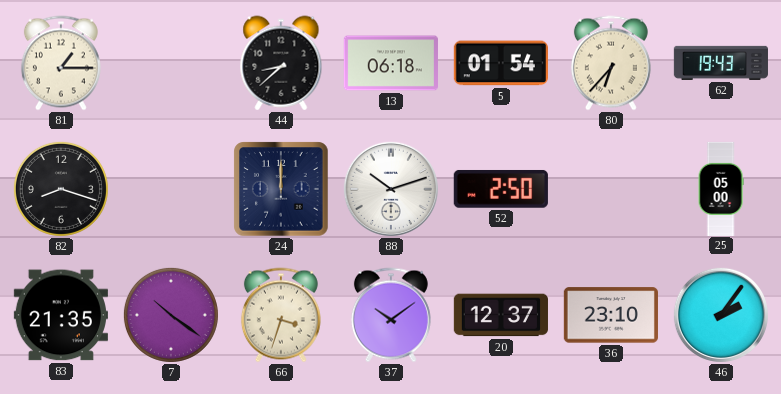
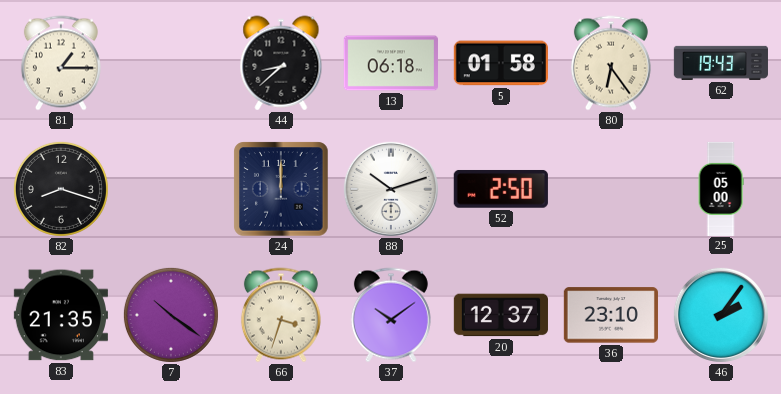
5: 01:54 -> 01:58 (501, 63)
80: 6:37 -> 6:24 (611, 63)
